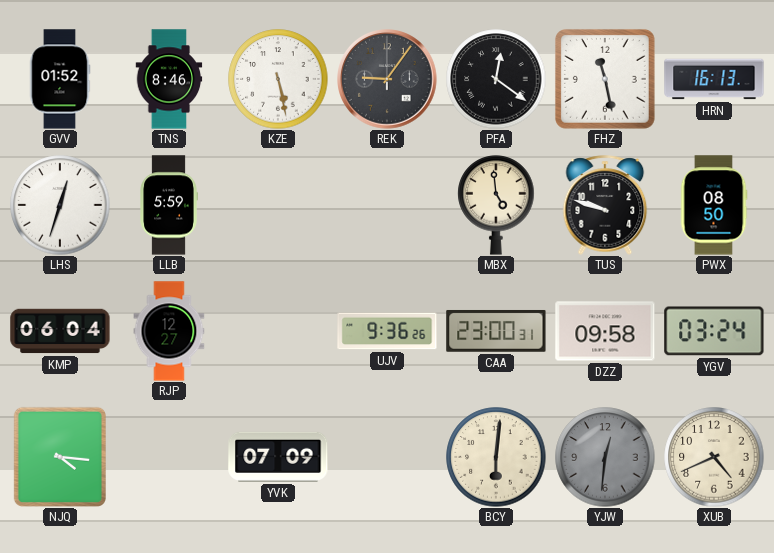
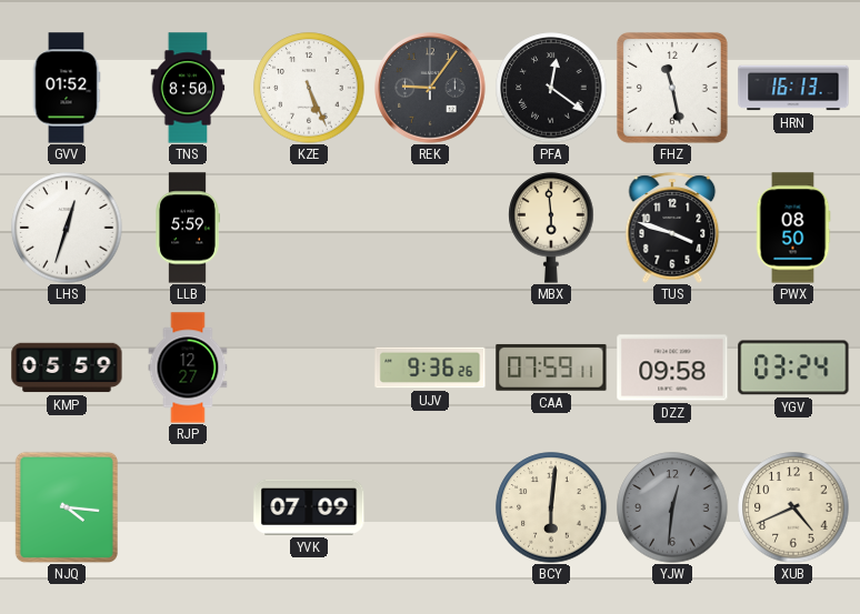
TNS: 8:46 -> 8:50 (188, 88)
KZE: 5:28 -> 5:26 (309, 88)
MBX: 4:59 -> 5:59 (551, 228)
TUS: 9:48 -> 3:48 (672, 228)
KMP: 06:04 -> 05:59 (67, 368)
CAA: 23:00 -> 07:59 (551, 368)
